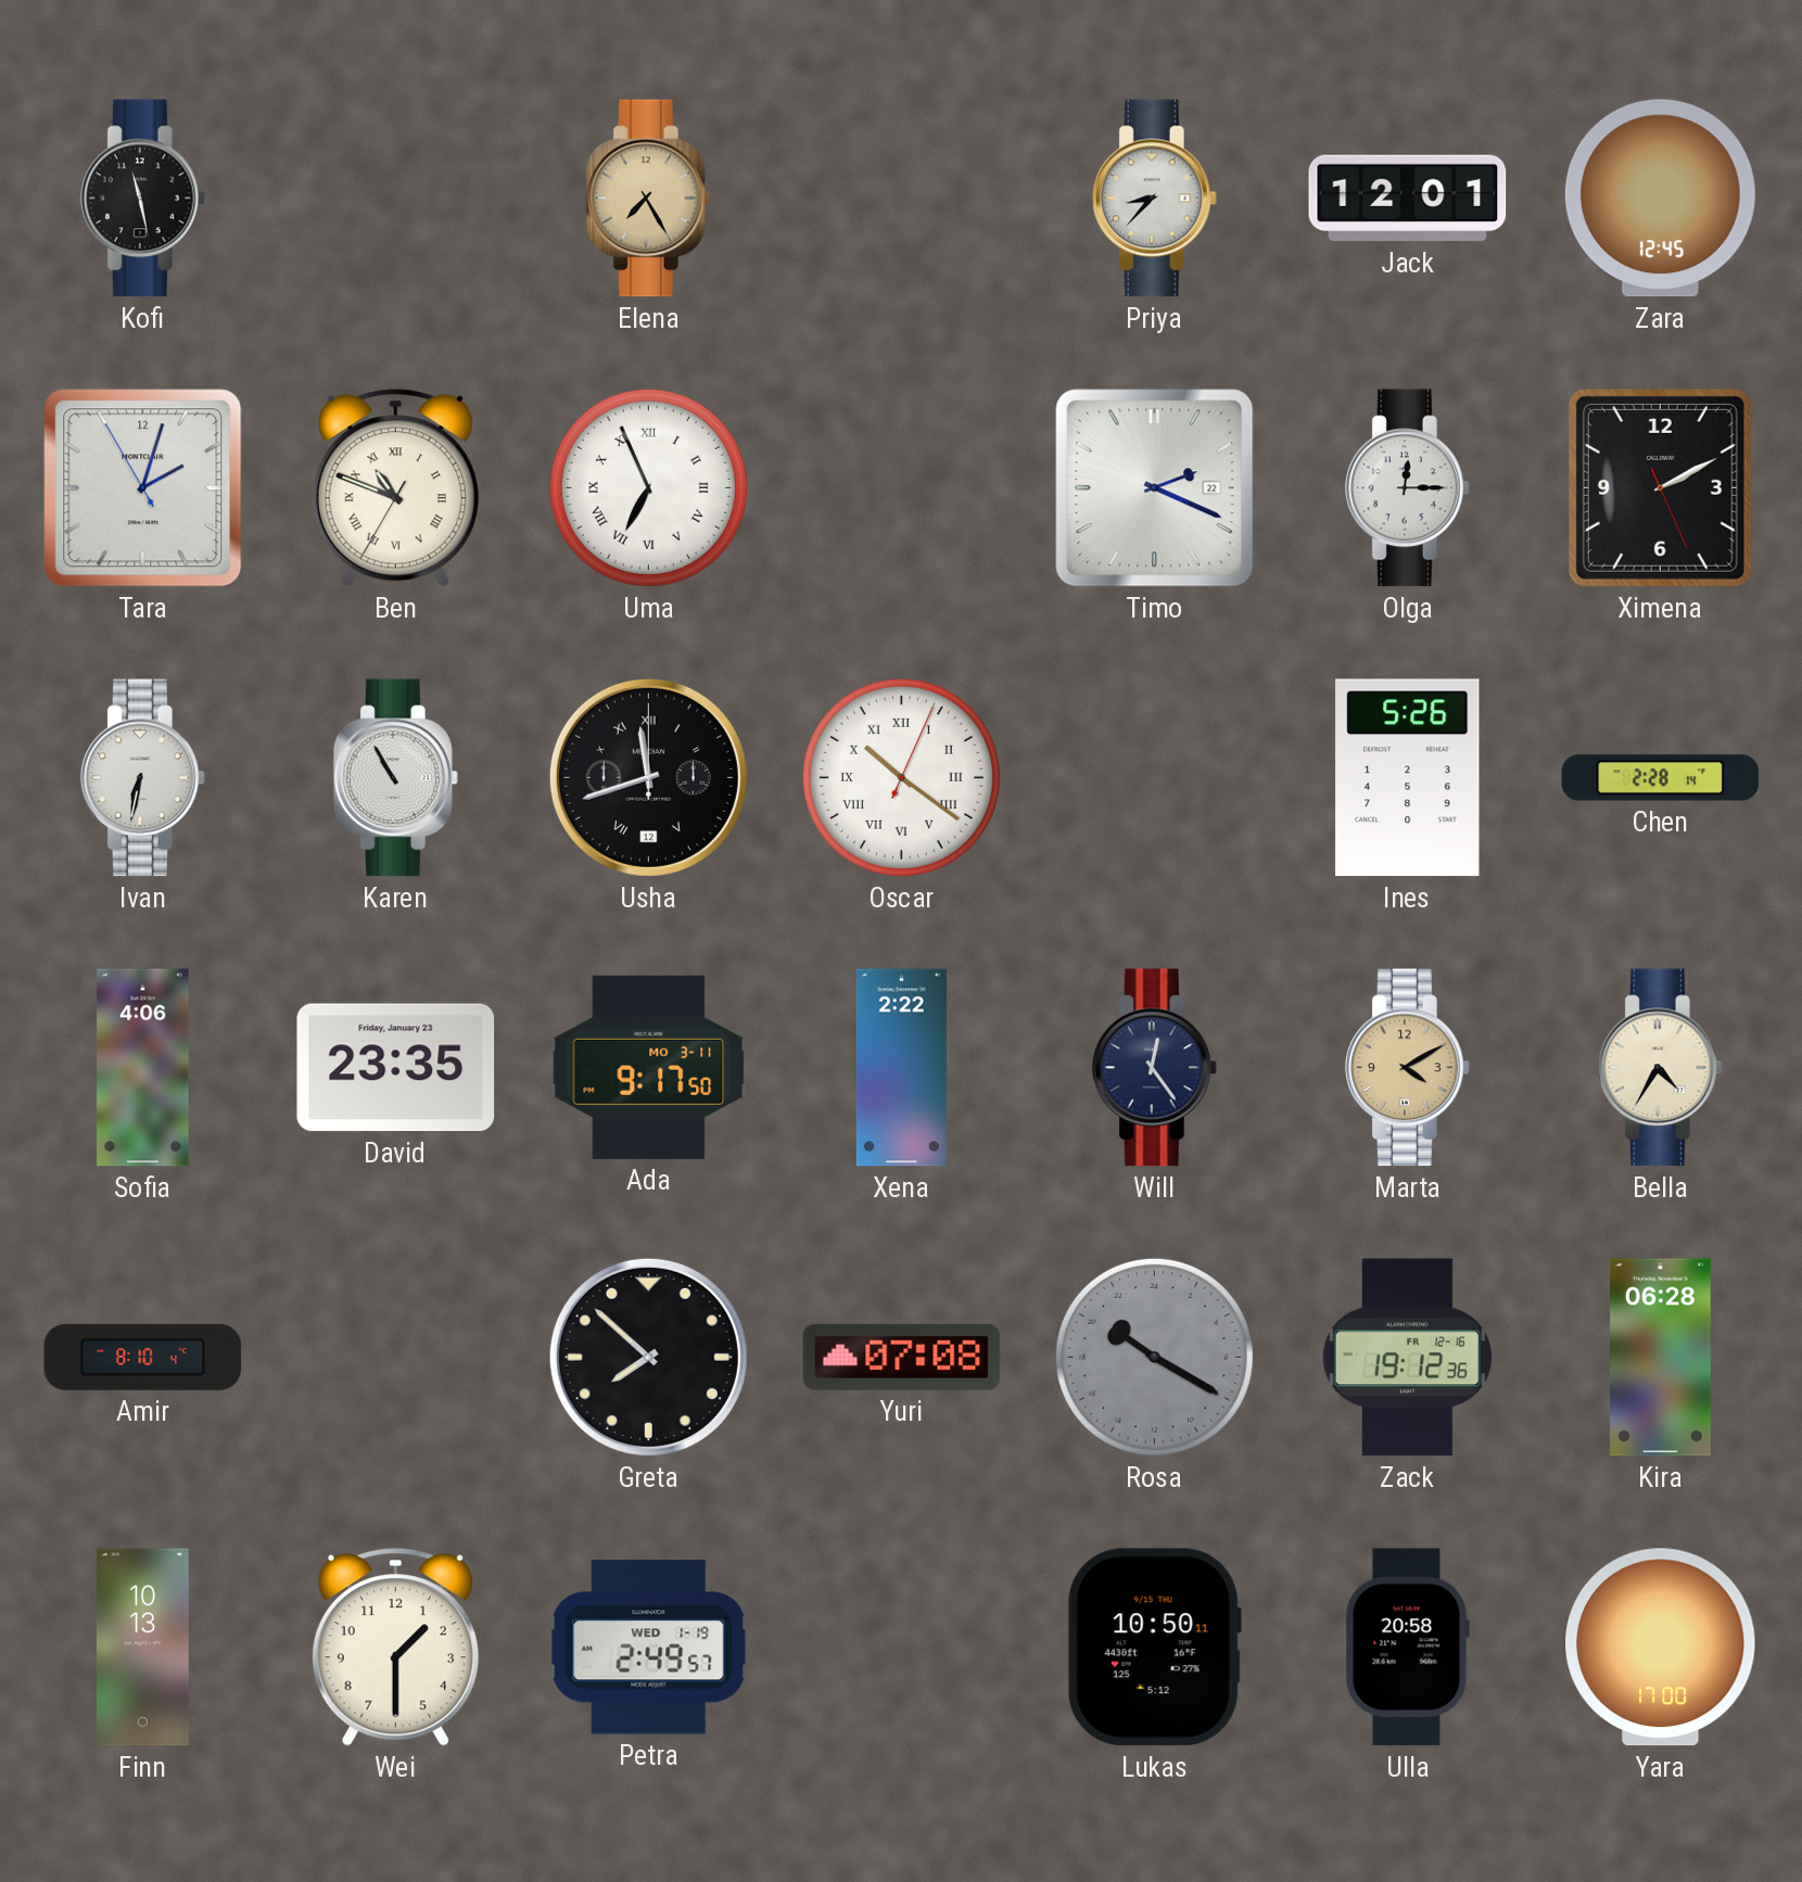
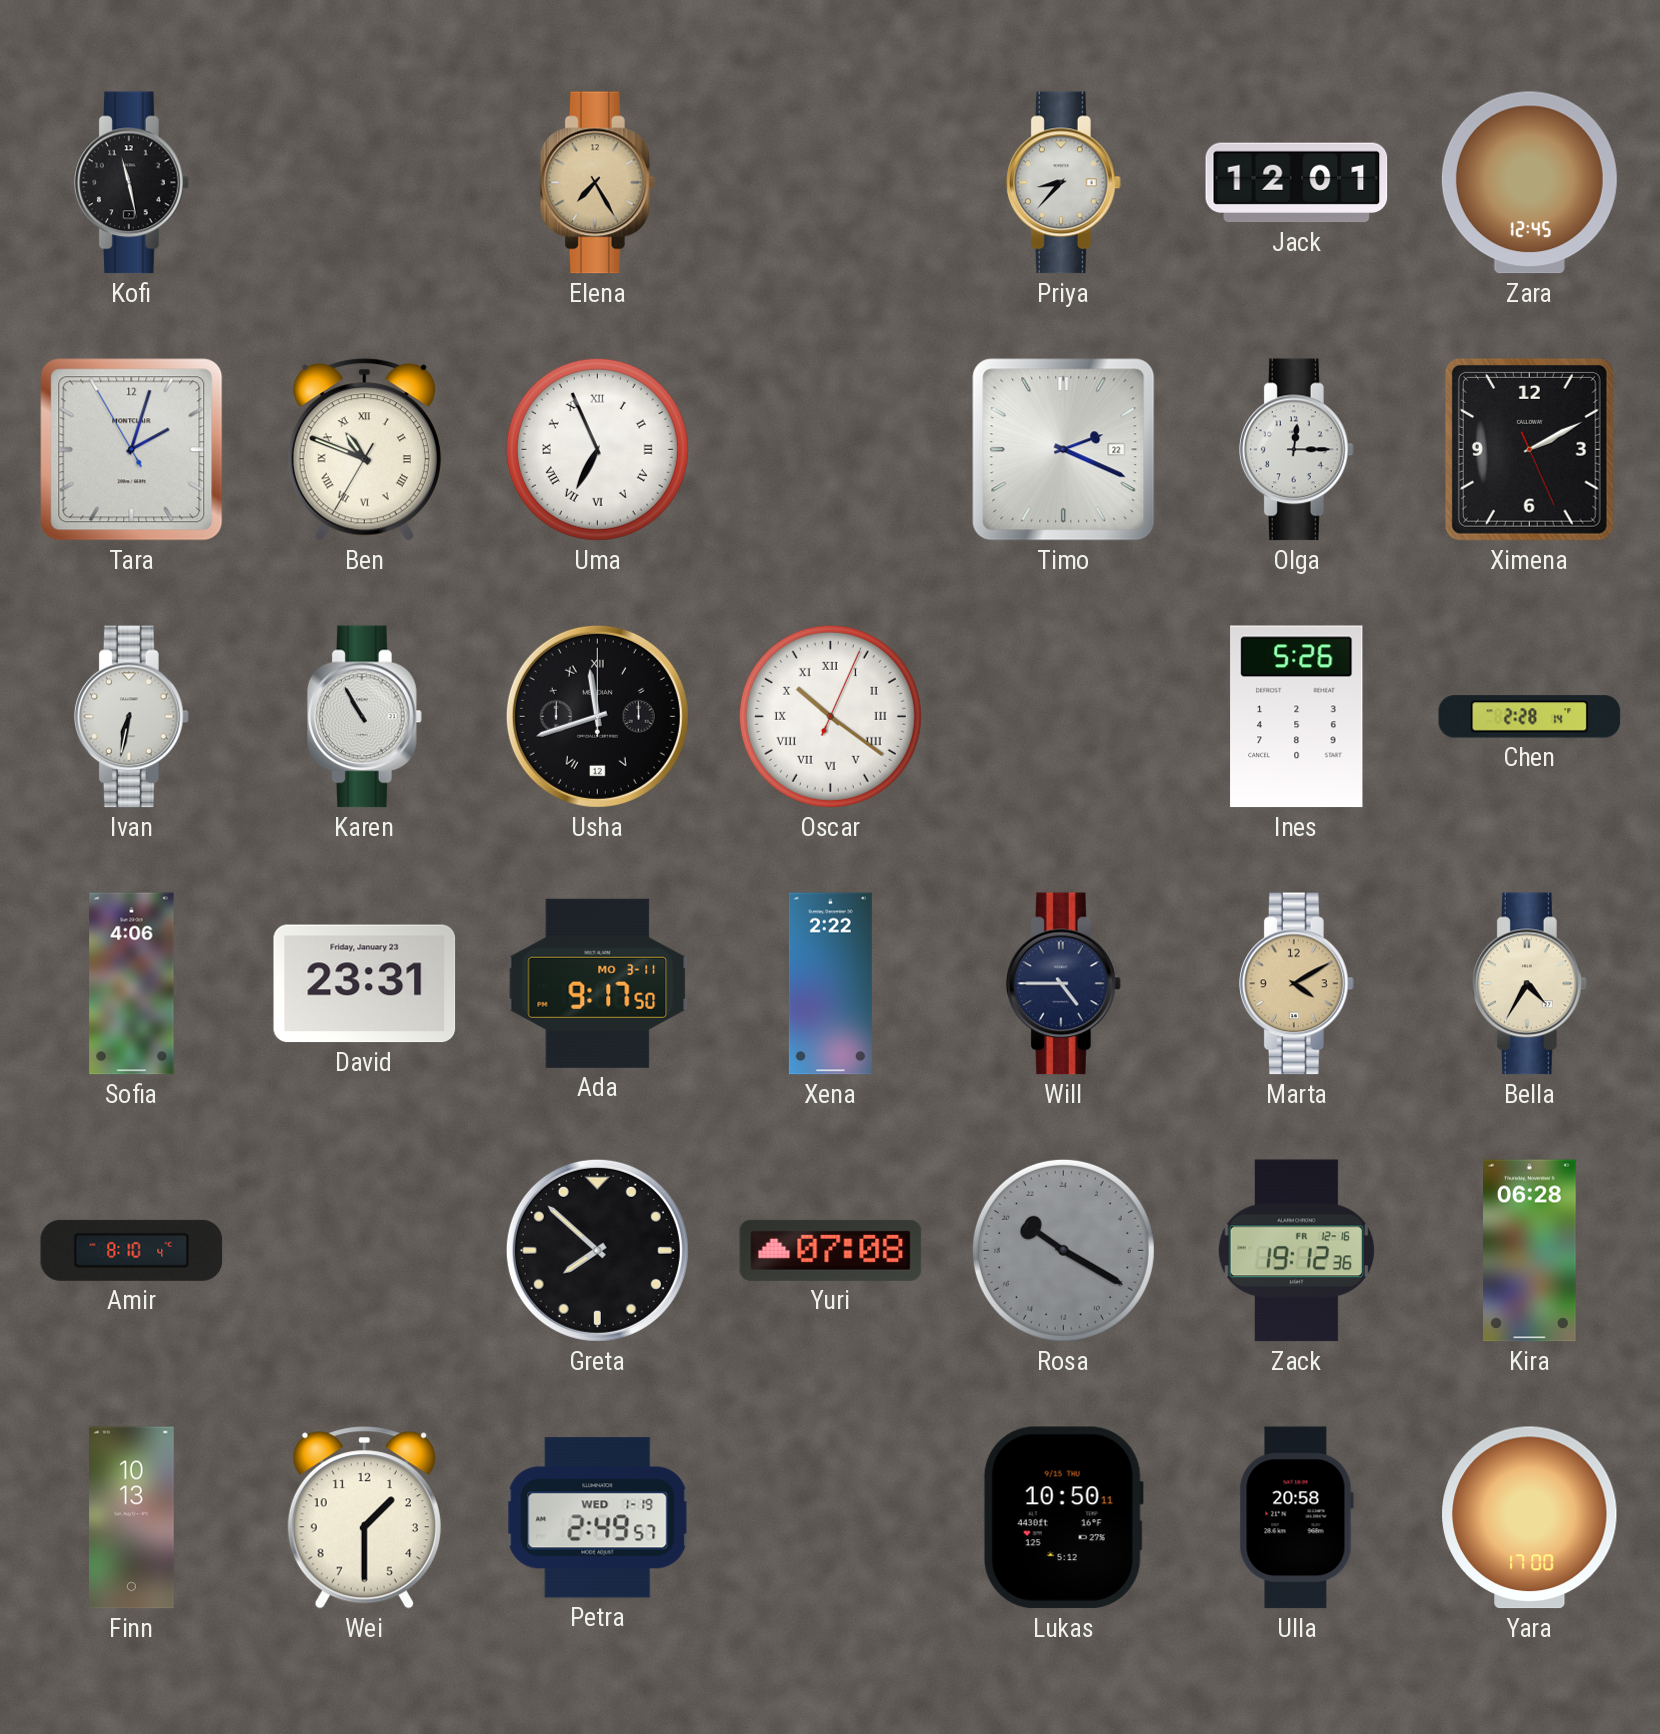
David: 23:35 -> 23:31 (365, 984)
Will: 12:24 -> 4:45 (1063, 984)
